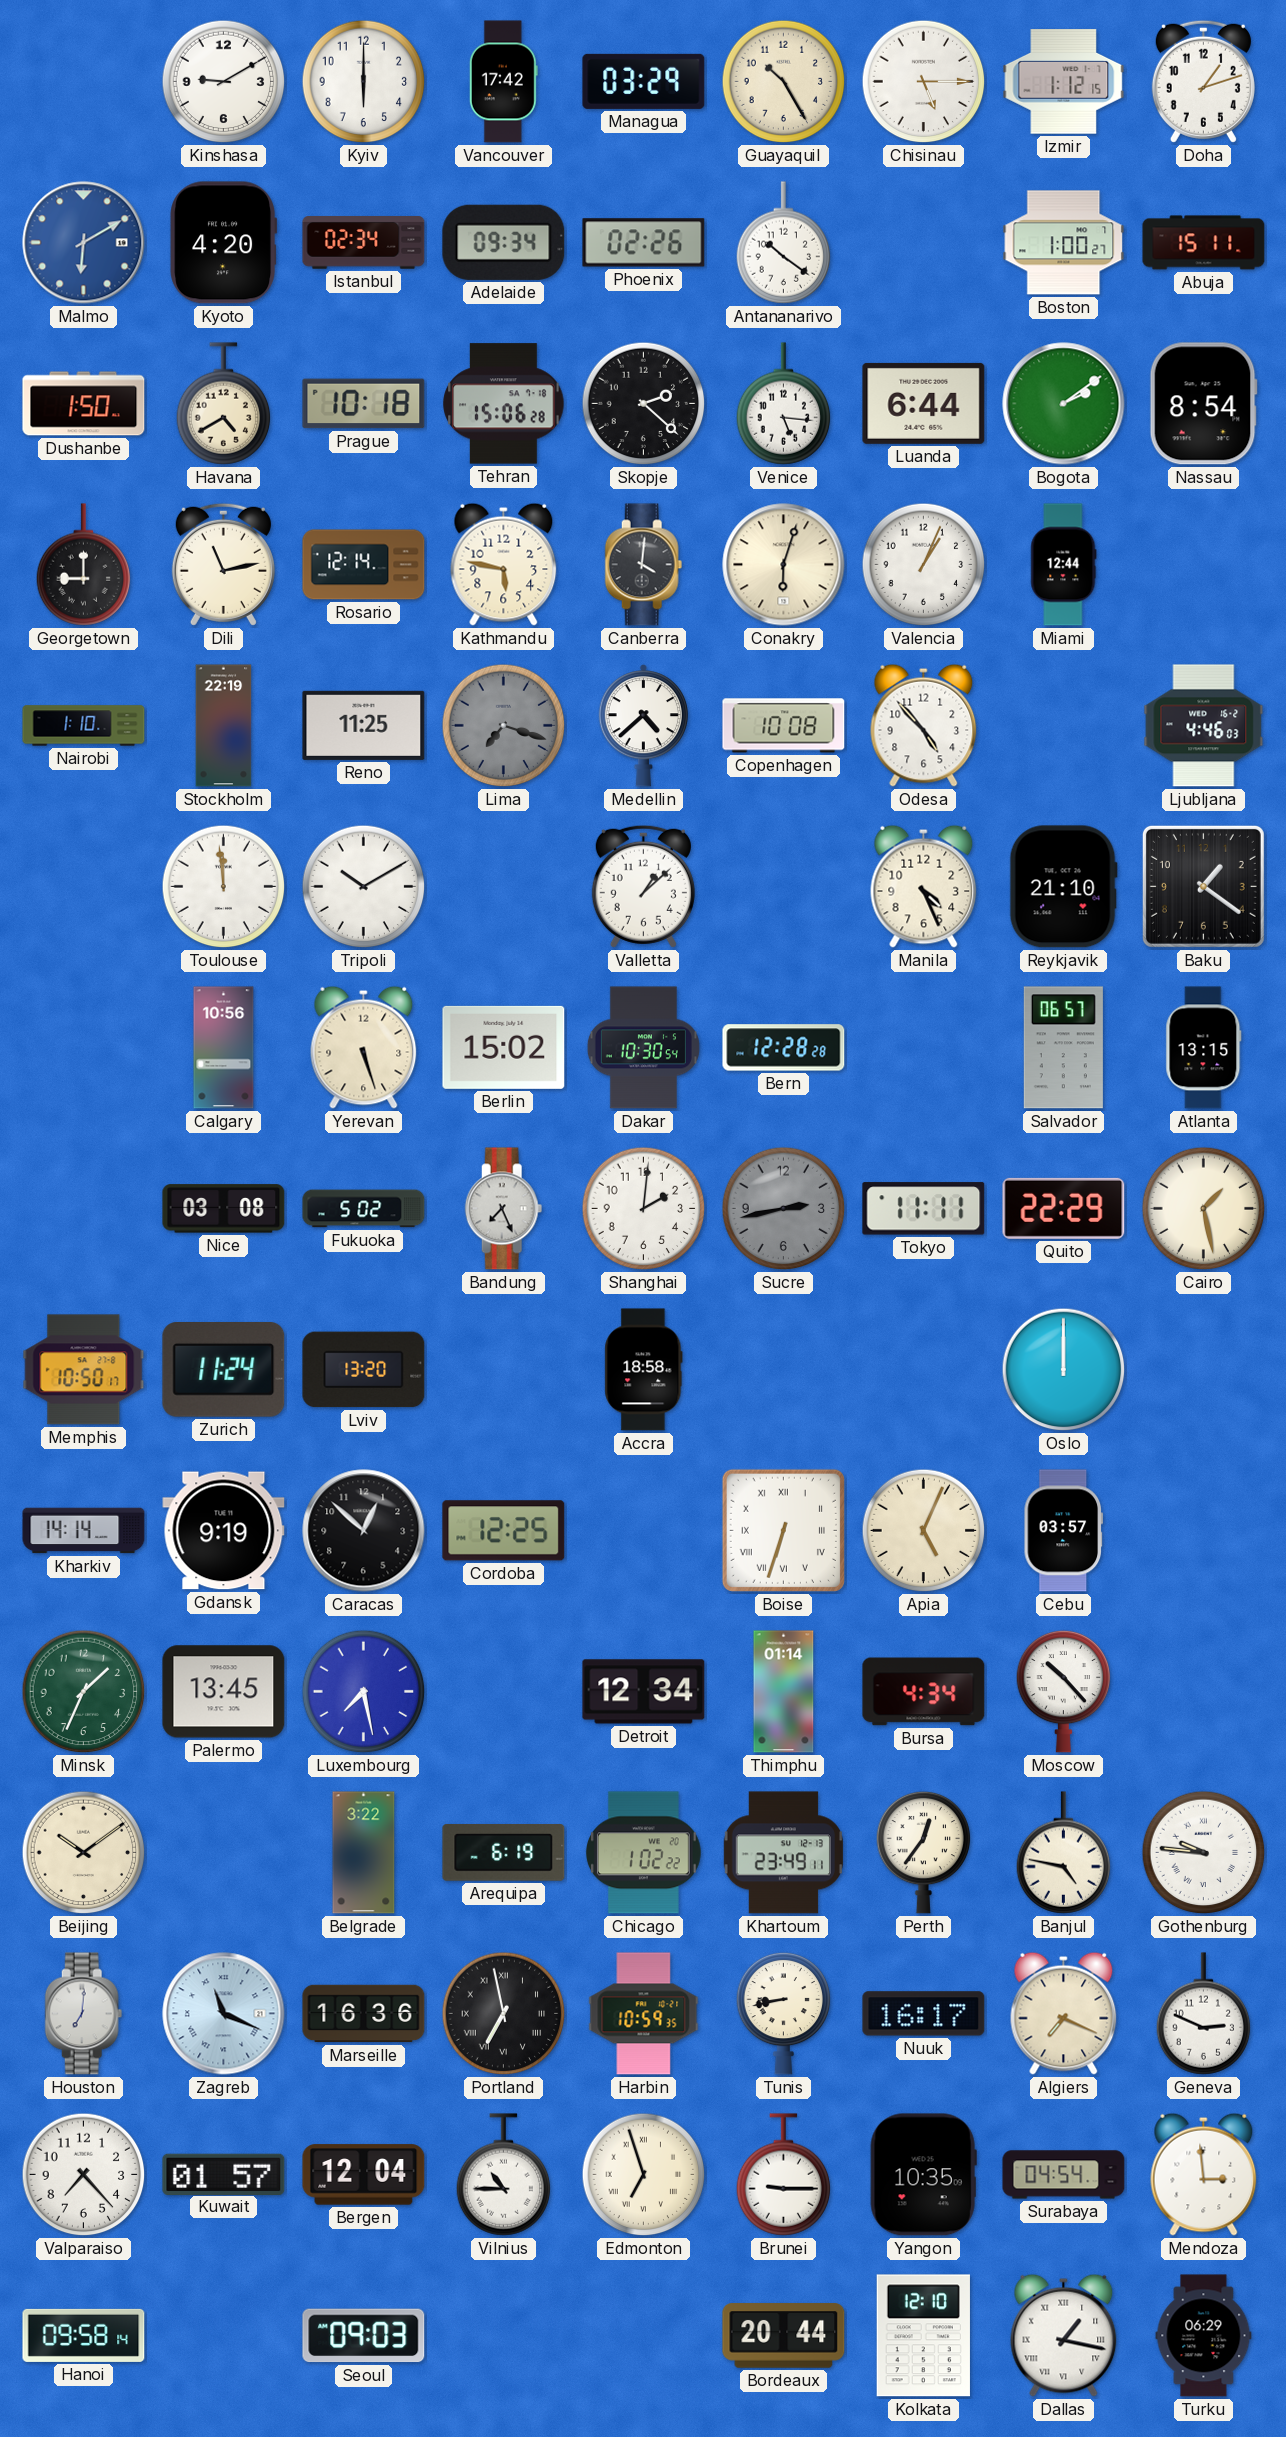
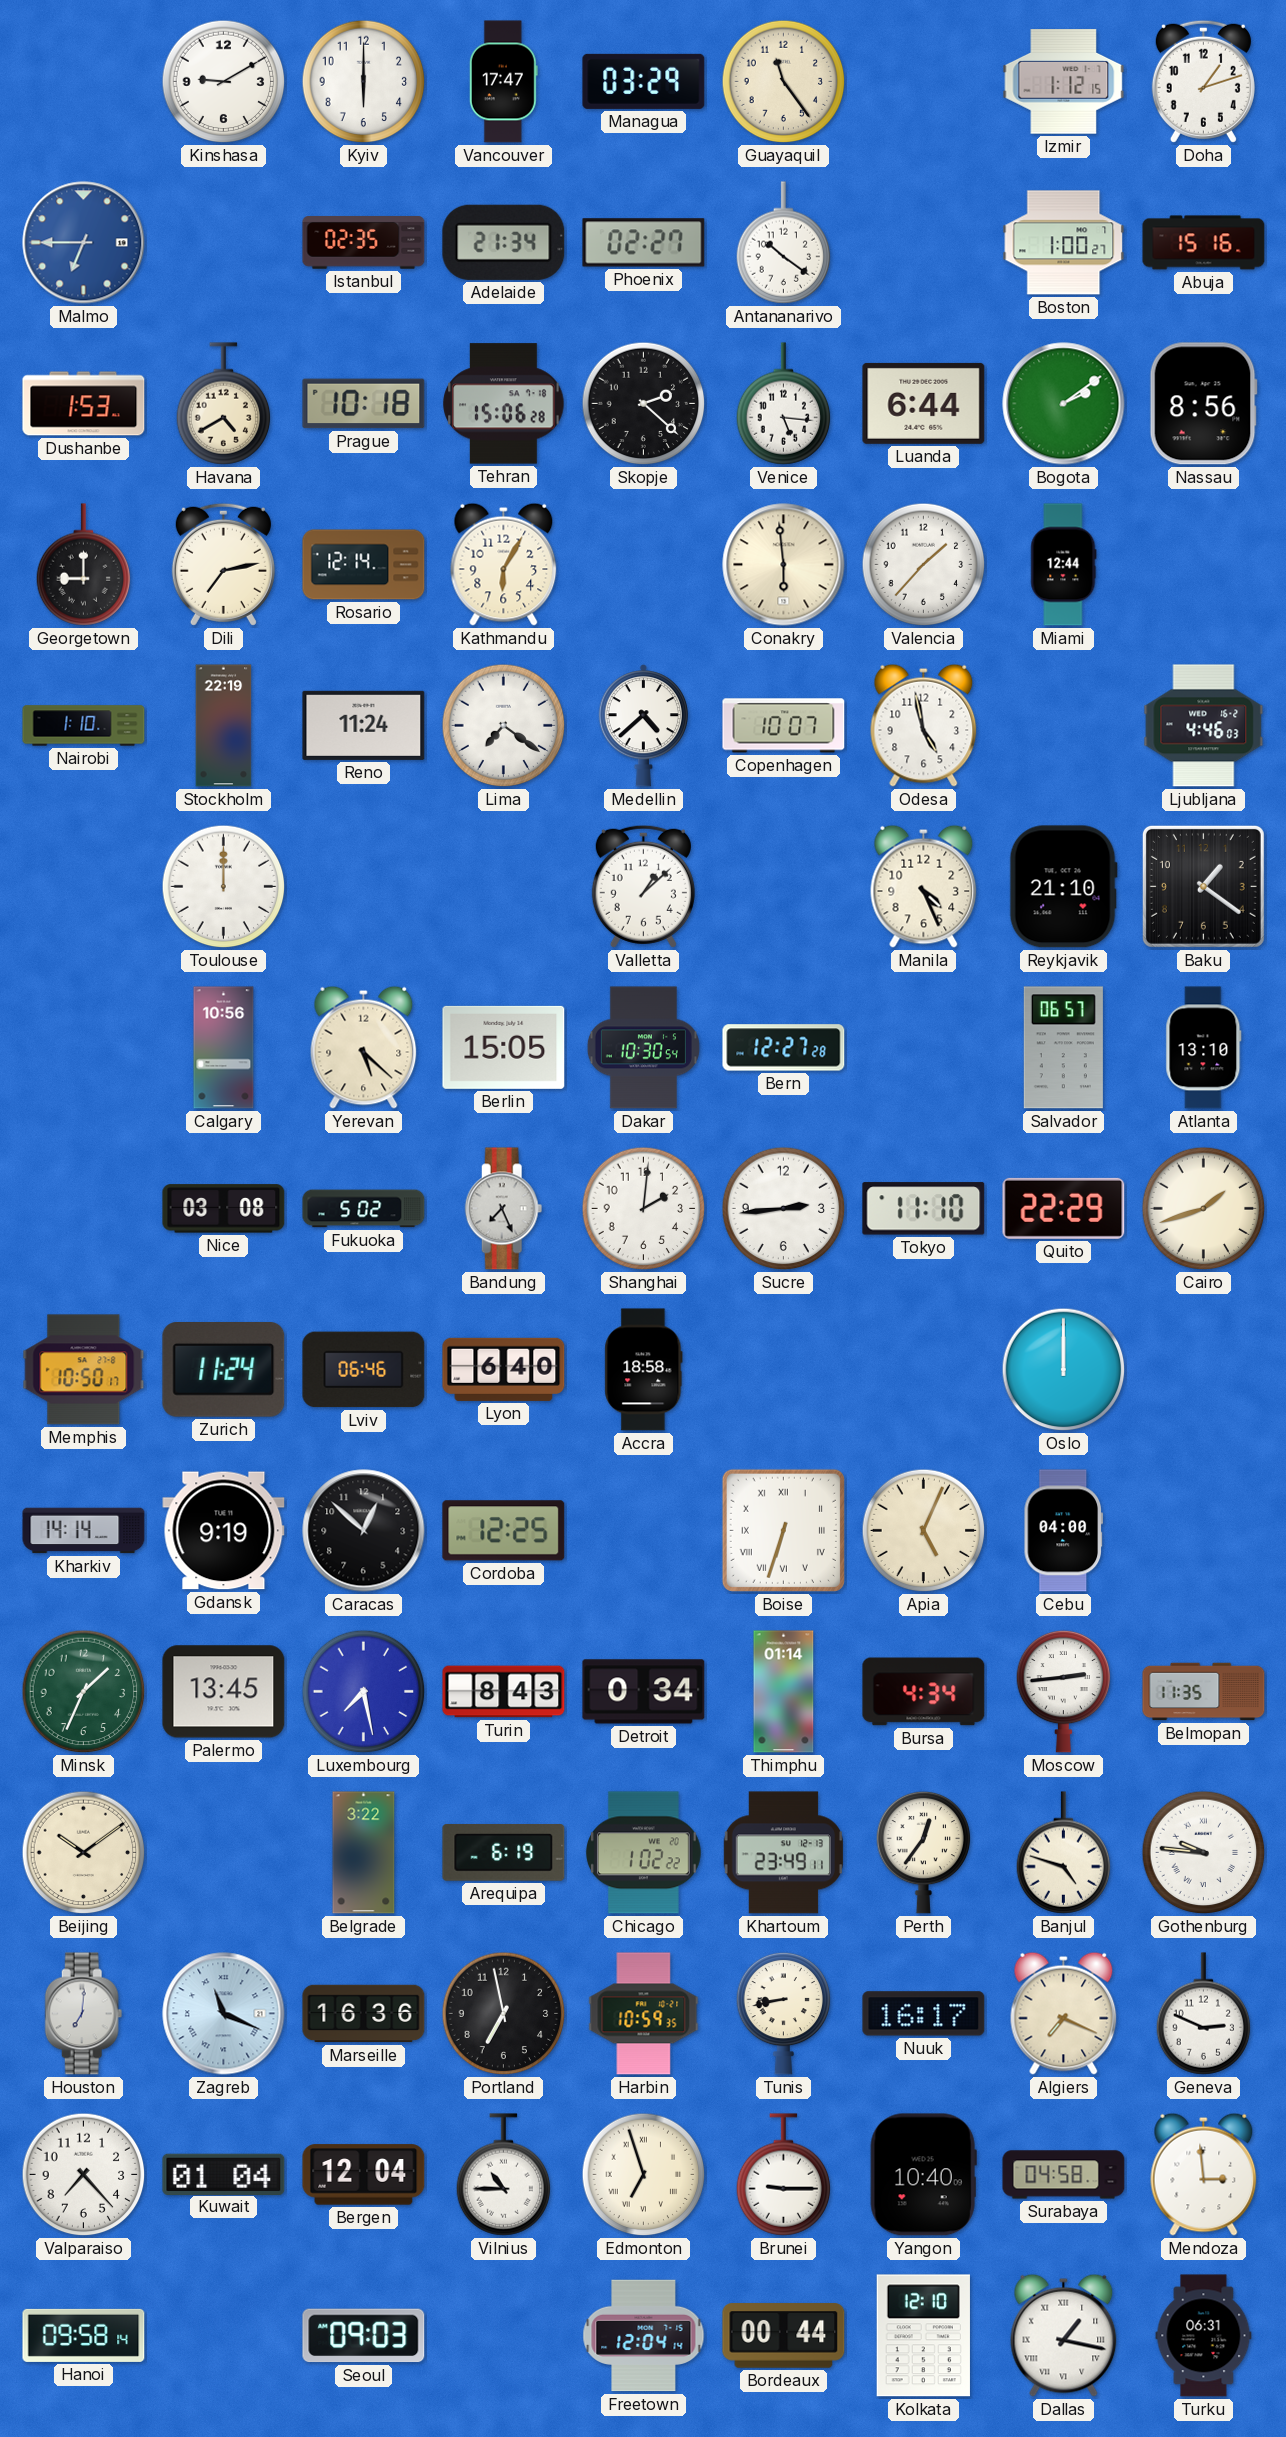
Vancouver: 17:42 -> 17:47 (503, 82)
Guayaquil: 10:25 -> 11:24 (784, 82)
Chisinau: 5:15 -> none (924, 82)
Malmo: 6:10 -> 6:45 (84, 243)
Kyoto: 4:20 -> none (224, 243)
Istanbul: 02:34 -> 02:35 (364, 243)
Adelaide: 09:34 -> 21:34 (504, 242)
Phoenix: 02:26 -> 02:27 (644, 243)
Abuja: 15:11 -> 15:16 (1204, 243)
Dushanbe: 1:50 -> 1:53 (84, 404)
Nassau: 8:54 -> 8:56 (1203, 404)
Dili: 11:13 -> 7:13 (223, 564)
Kathmandu: 5:47 -> 6:05 (504, 564)
Canberra: 4:01 -> none (644, 565)
Conakry: 6:03 -> 5:59 (784, 565)
Valencia: 1:04 -> 1:37 (924, 565)
Reno: 11:25 -> 11:24 (364, 725)
Lima: 7:18 -> 7:21 (504, 726)
Lima dial: grey -> white (504, 726)
Copenhagen: 10:08 -> 10:07 (784, 726)
Odesa: 4:53 -> 4:58 (924, 725)
Toulouse: 11:59 -> 12:00 (224, 887)
Tripoli: 10:10 -> none (364, 887)
Yerevan: 5:27 -> 5:22 (364, 1047)
Berlin: 15:02 -> 15:05 (504, 1047)
Bern: 12:28 -> 12:27 (784, 1048)
Atlanta: 13:15 -> 13:10 (1204, 1048)
Sucre: 2:43 -> 2:44 (784, 1209)
Sucre dial: grey -> white (784, 1209)
Tokyo: 11:11 -> 11:10 (924, 1209)
Cairo: 1:28 -> 1:42 (1204, 1209)
Lviv: 13:20 -> 06:46 (364, 1370)
Lyon: none -> 6:40 (504, 1369)
Cebu: 03:57 -> 04:00 (1063, 1531)
Turin: none -> 8:43 (504, 1692)
Detroit: 12:34 -> 0:34 (644, 1692)
Moscow: 10:23 -> 2:44 (1064, 1691)
Belmopan: none -> 11:35 (1204, 1692)
Banjul: 4:47 -> 4:48 (1064, 1853)
Portland numerals: Roman -> Arabic (504, 2014)
Kuwait: 01:57 -> 01:04 (224, 2174)
Yangon: 10:35 -> 10:40 (923, 2175)
Surabaya: 04:54 -> 04:58 (1064, 2175)
Freetown: none -> 12:04 (644, 2336)
Bordeaux: 20:44 -> 00:44 (784, 2336)
Turku: 06:29 -> 06:31 (1204, 2336)
